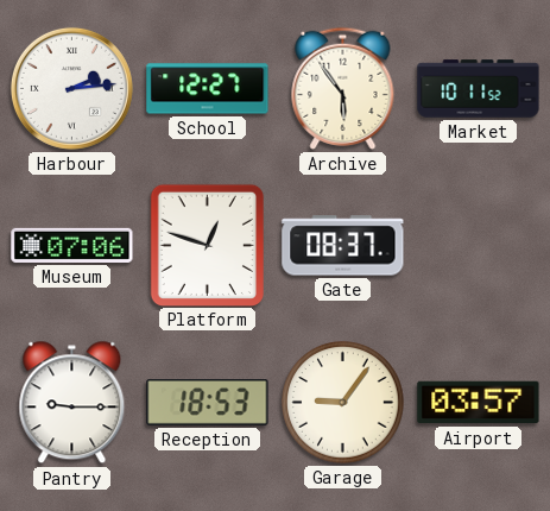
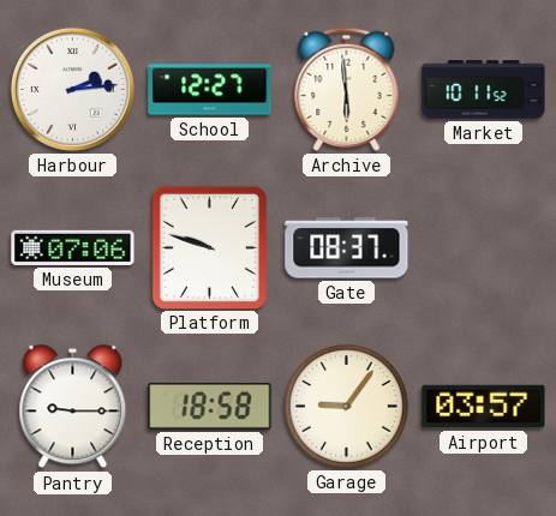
Archive: 5:54 -> 5:59 (347, 89)
Platform: 12:48 -> 9:48 (209, 247)
Reception: 18:53 -> 18:58 (210, 406)
